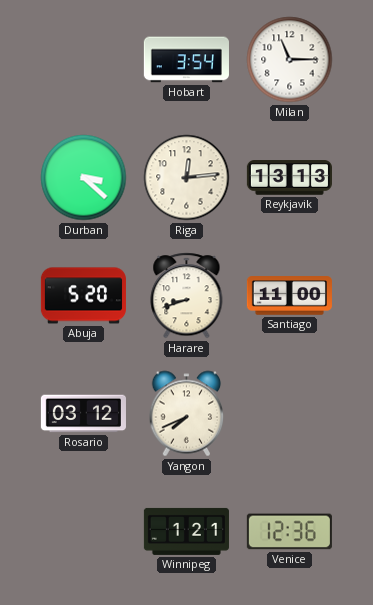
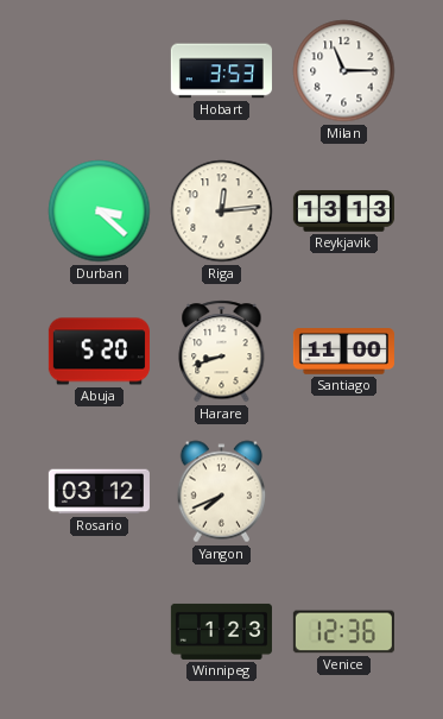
Hobart: 3:54 -> 3:53 (221, 71)
Winnipeg: 1:21 -> 1:23 (221, 631)
